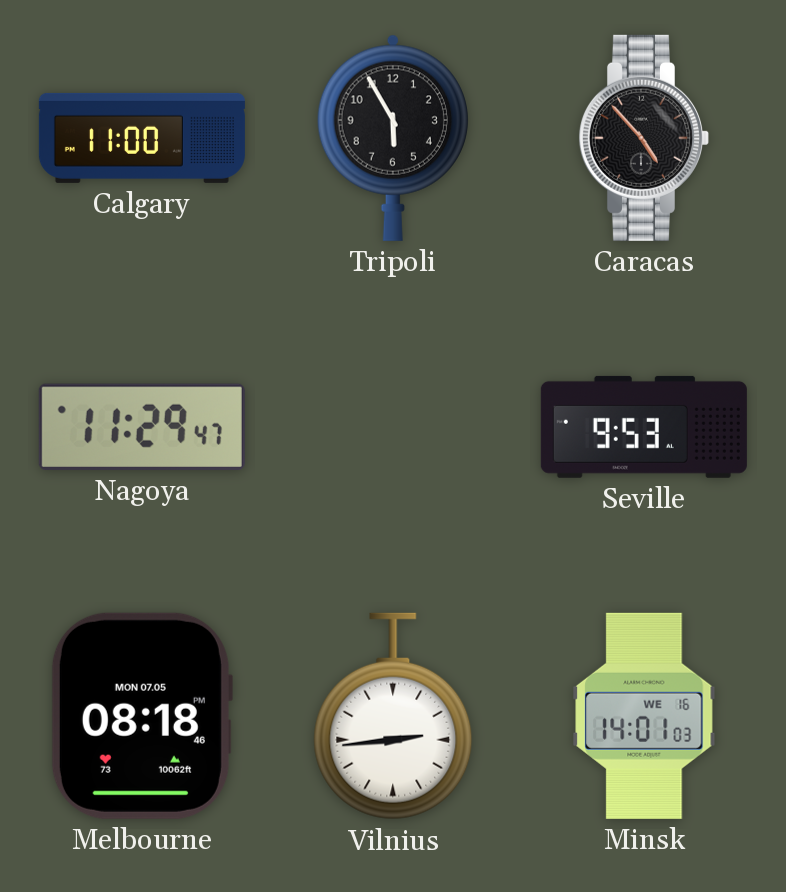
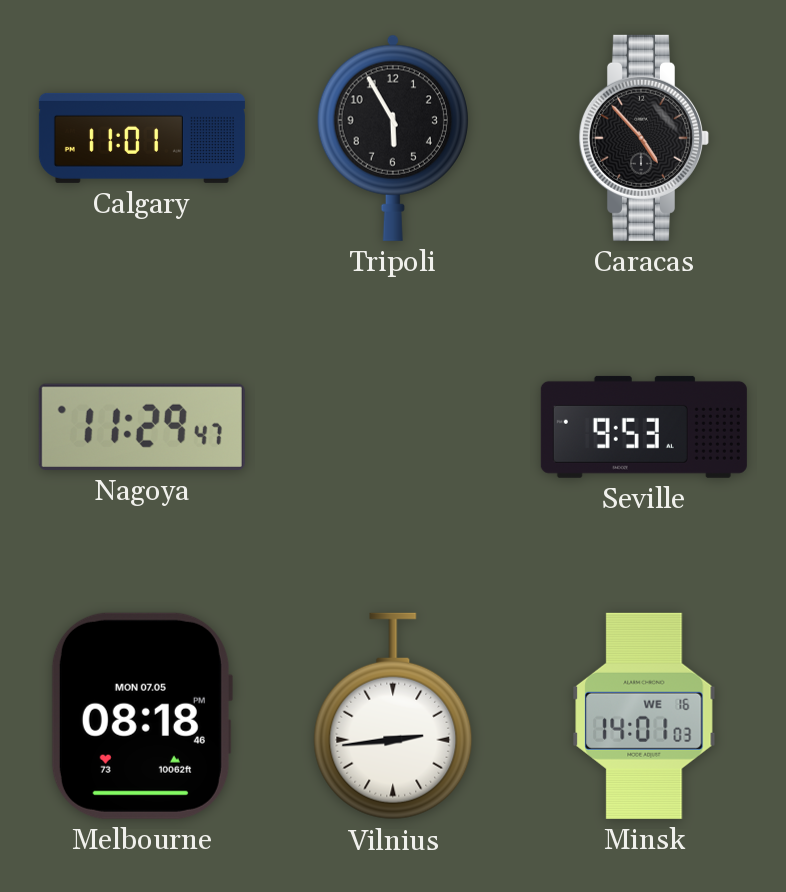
Calgary: 11:00 -> 11:01 (142, 138)
